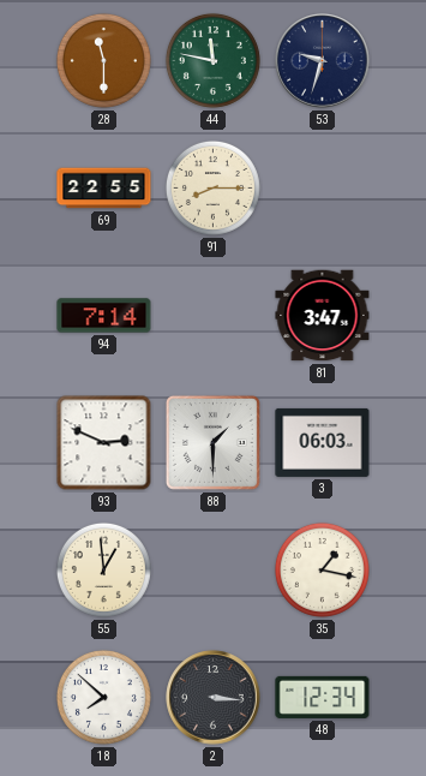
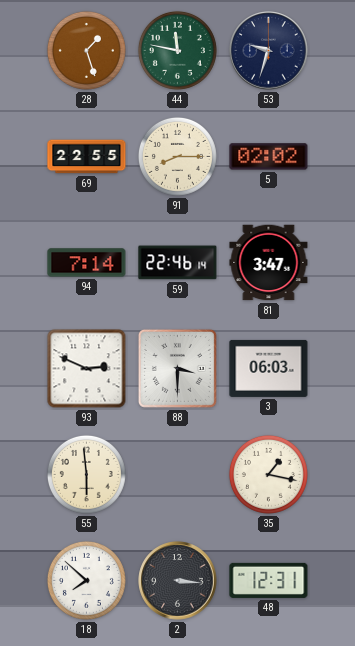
28: 11:30 -> 1:27 (86, 50)
5: none -> 02:02 (269, 157)
59: none -> 22:46 (178, 263)
88: 1:30 -> 3:30 (177, 368)
55: 12:59 -> 5:59 (86, 474)
48: 12:34 -> 12:31 (269, 580)
